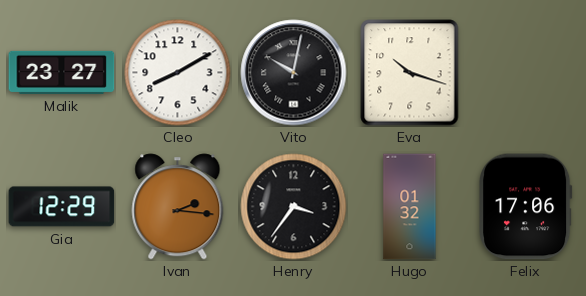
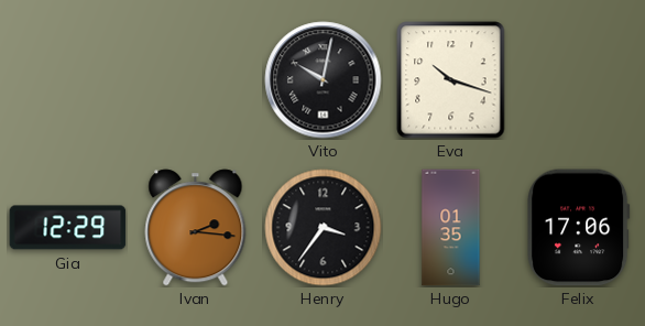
Malik: 23:27 -> none (62, 72)
Cleo: 8:10 -> none (178, 73)
Hugo: 01:32 -> 01:35 (451, 228)
